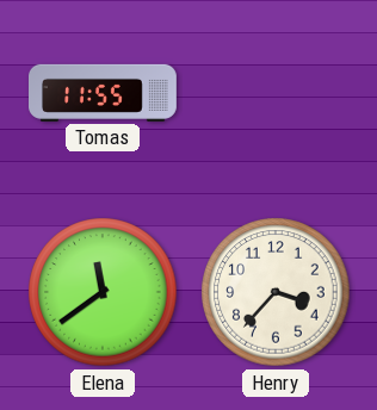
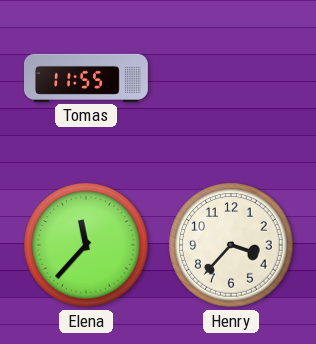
Elena: 11:39 -> 11:37 (86, 245)
